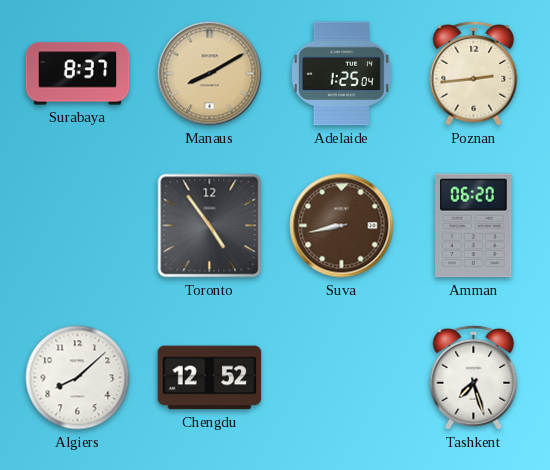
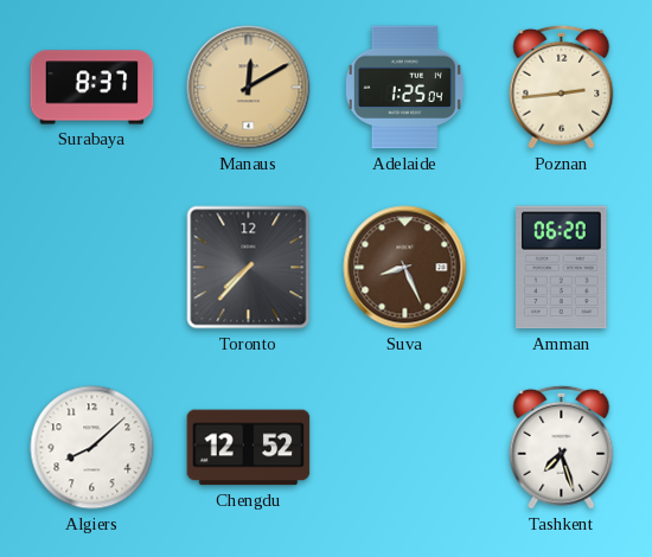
Manaus: 8:10 -> 12:10 (249, 88)
Toronto: 4:54 -> 7:37 (249, 268)
Suva: 8:43 -> 8:26 (405, 268)
